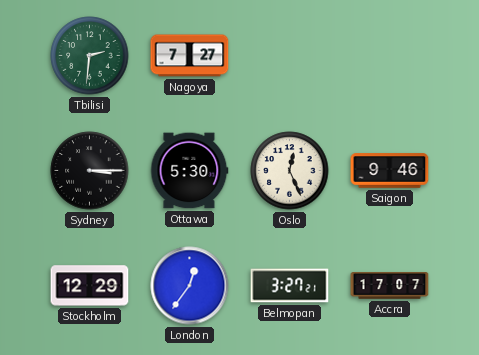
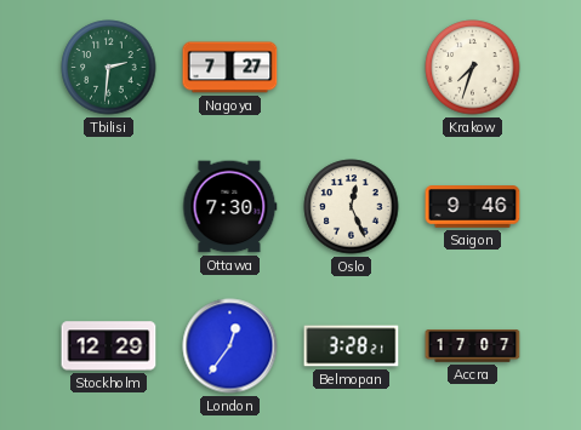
Krakow: none -> 7:33 (473, 68)
Sydney: 3:15 -> none (90, 171)
Ottawa: 5:30 -> 7:30 (230, 207)
Belmopan: 3:27 -> 3:28 (352, 346)
